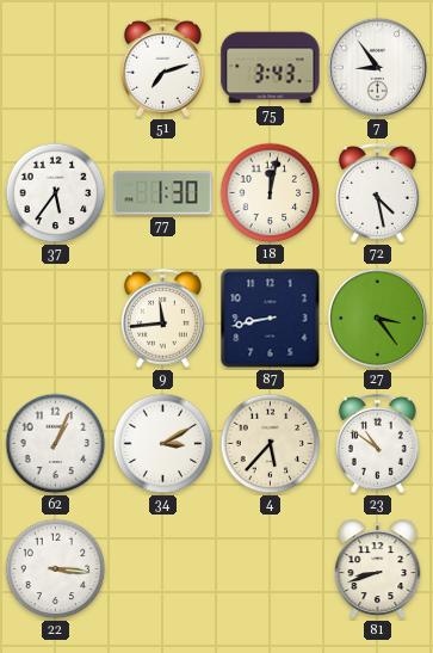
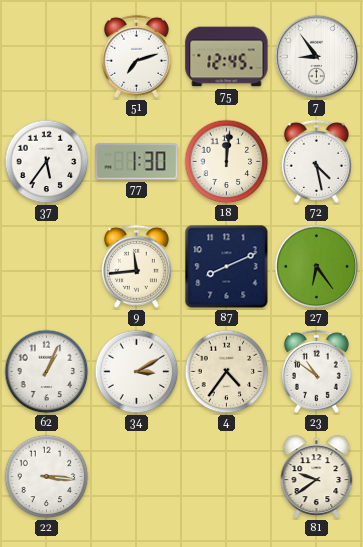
75: 3:43 -> 12:45 (227, 57)
18: 12:02 -> 12:01 (227, 162)
87: 8:43 -> 8:11 (227, 267)
27: 3:24 -> 6:24 (317, 267)
4: 5:37 -> 4:36 (227, 372)
81: 8:42 -> 9:39 (317, 477)
